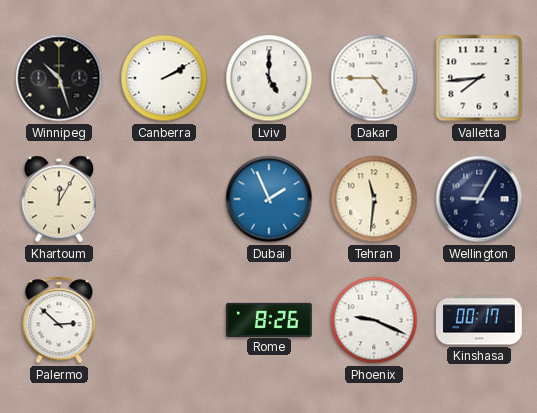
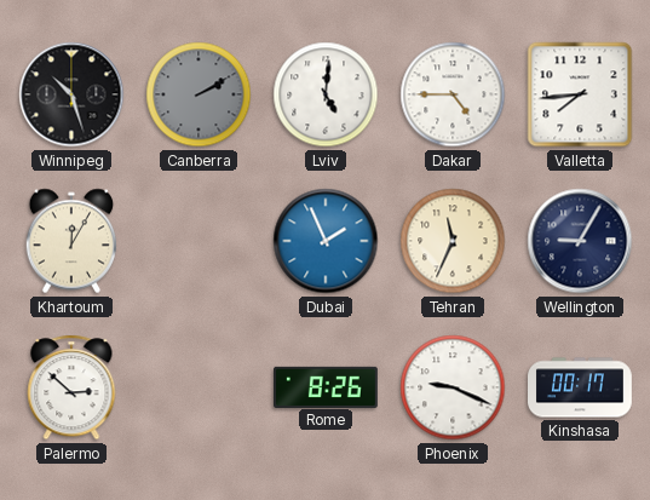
Canberra dial: white -> grey (199, 94)
Lviv: 5:00 -> 5:01 (326, 94)
Tehran: 11:31 -> 11:34 (453, 241)
